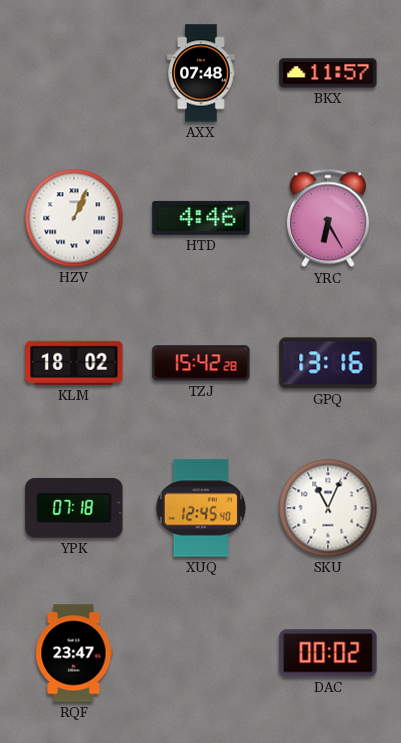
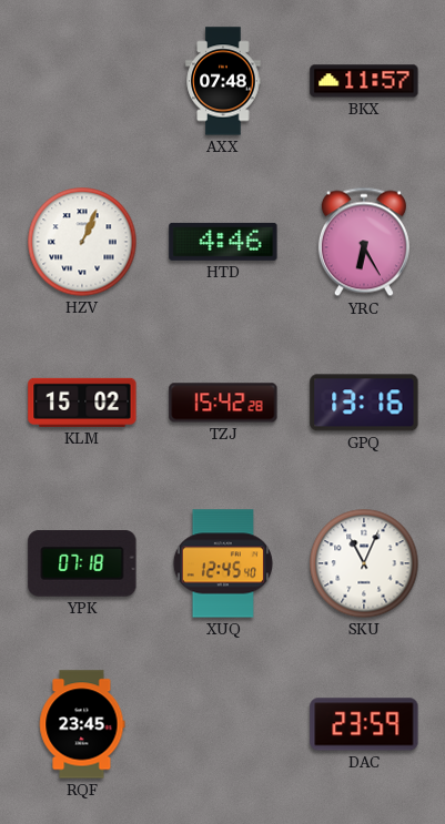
KLM: 18:02 -> 15:02 (82, 403)
RQF: 23:47 -> 23:45 (82, 724)
DAC: 00:02 -> 23:59 (364, 724)
